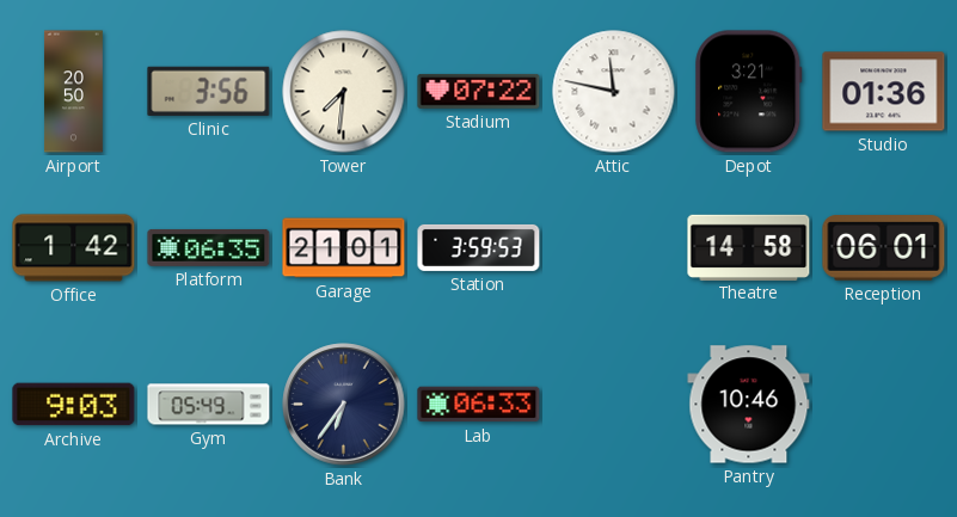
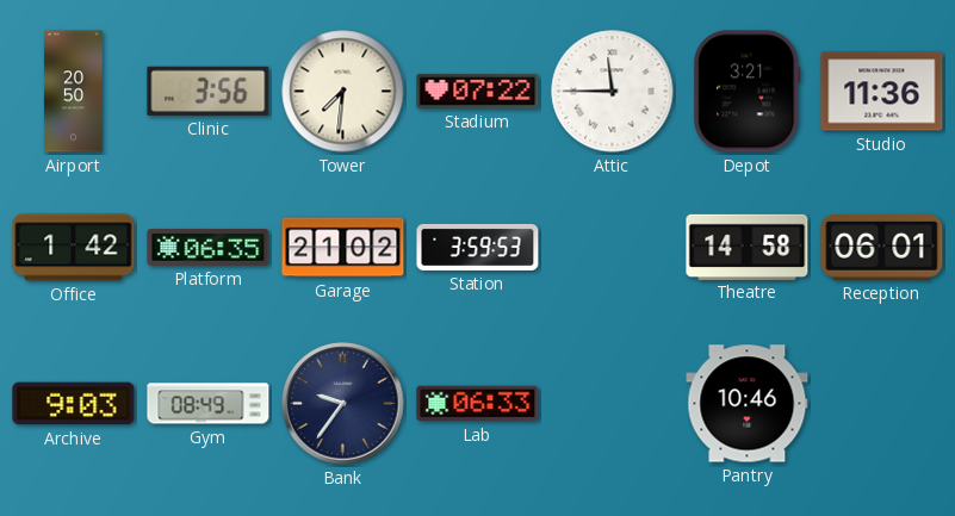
Attic: 11:47 -> 11:45 (613, 92)
Studio: 01:36 -> 11:36 (882, 92)
Garage: 21:01 -> 21:02 (343, 248)
Gym: 05:49 -> 08:49 (209, 404)
Bank: 6:36 -> 9:36 (343, 404)
